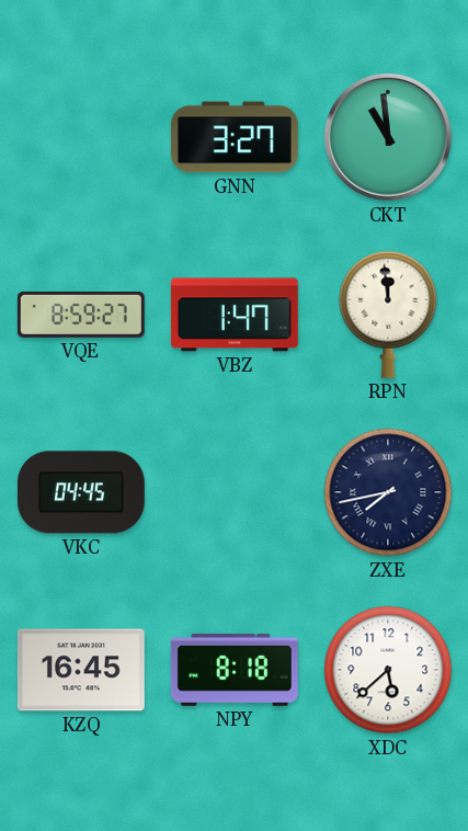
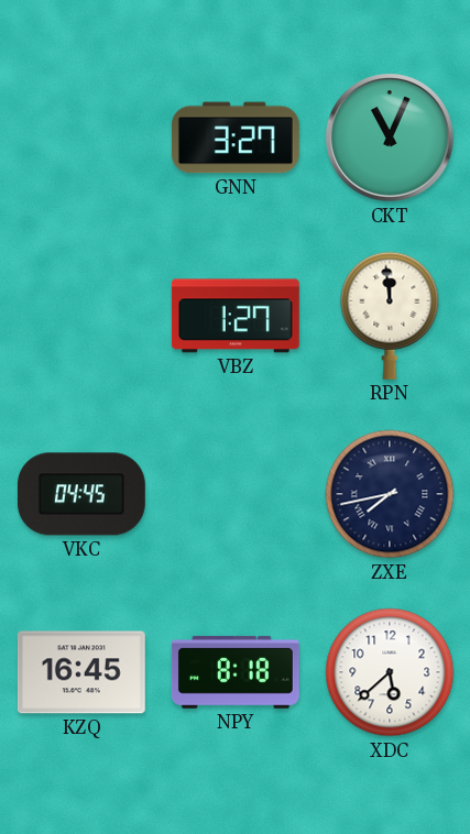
CKT: 10:59 -> 11:04 (390, 138)
VQE: 8:59 -> none (81, 315)
VBZ: 1:47 -> 1:27 (236, 316)
